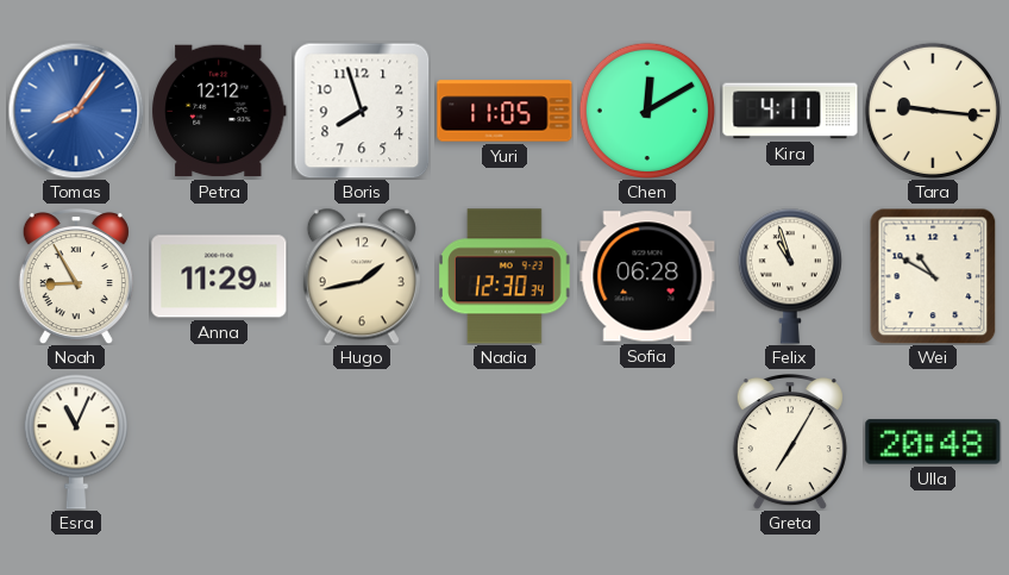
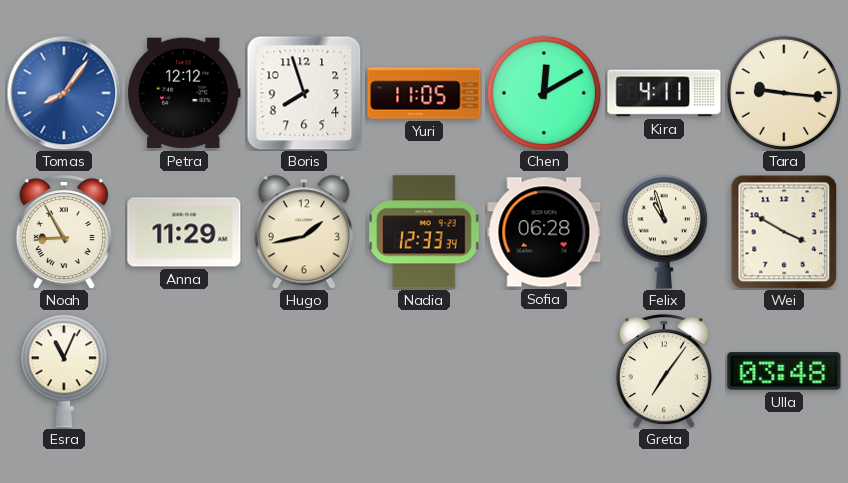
Nadia: 12:30 -> 12:33 (424, 232)
Wei: 10:50 -> 3:50 (784, 232)
Greta: 7:05 -> 7:06 (664, 372)
Ulla: 20:48 -> 03:48 (784, 371)
